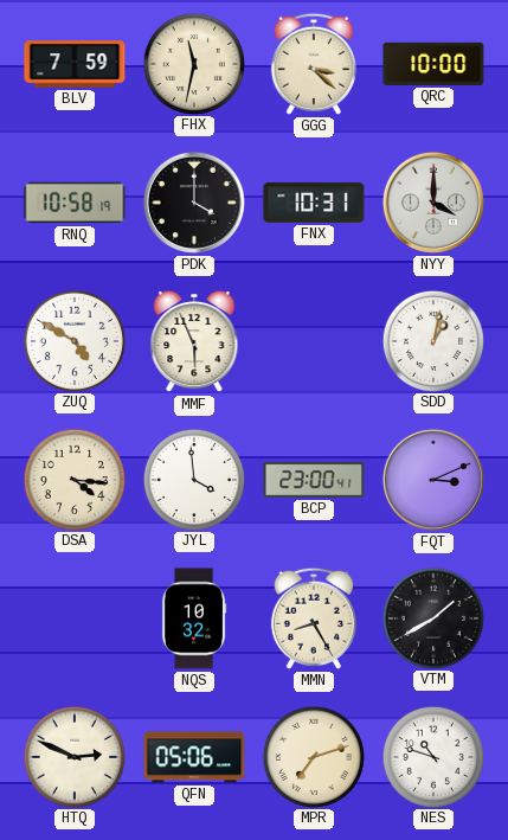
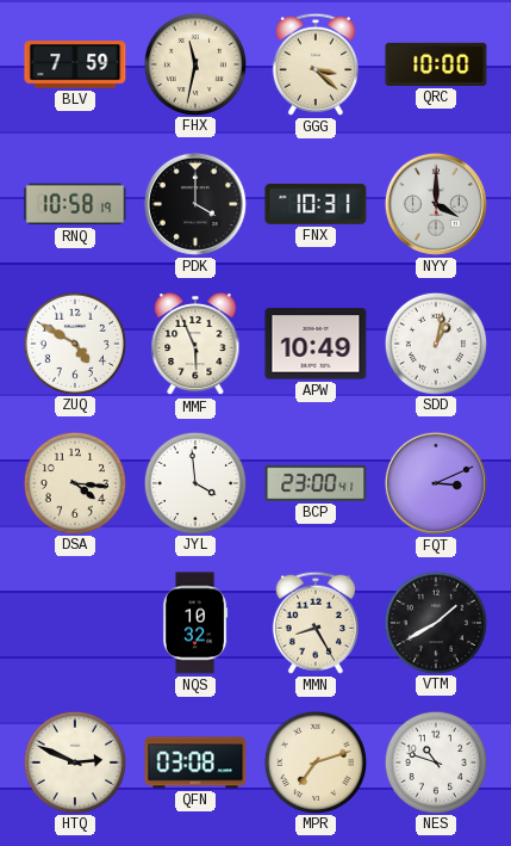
APW: none -> 10:49 (316, 344)
QFN: 05:06 -> 03:08 (195, 762)
